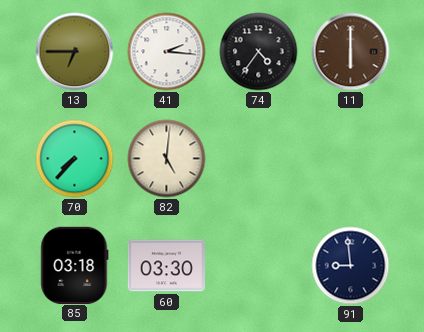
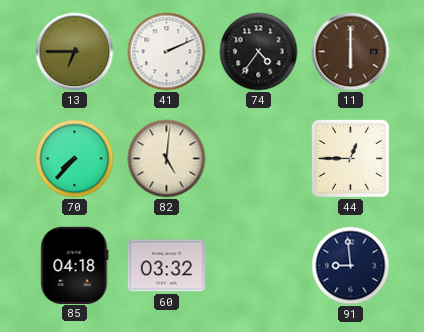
41: 2:16 -> 2:11 (167, 52)
44: none -> 12:45 (350, 158)
85: 03:18 -> 04:18 (75, 265)
60: 03:30 -> 03:32 (167, 266)
